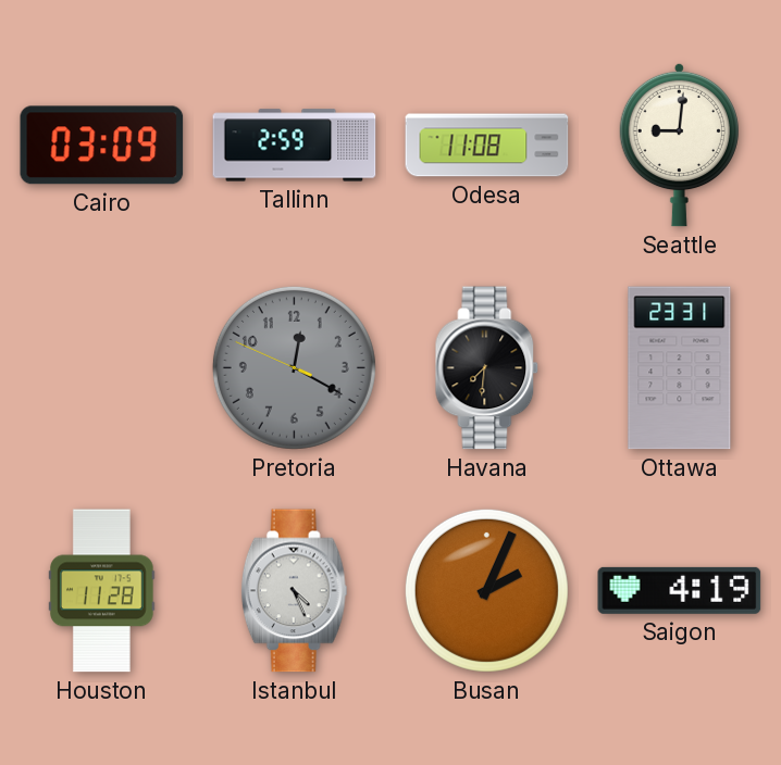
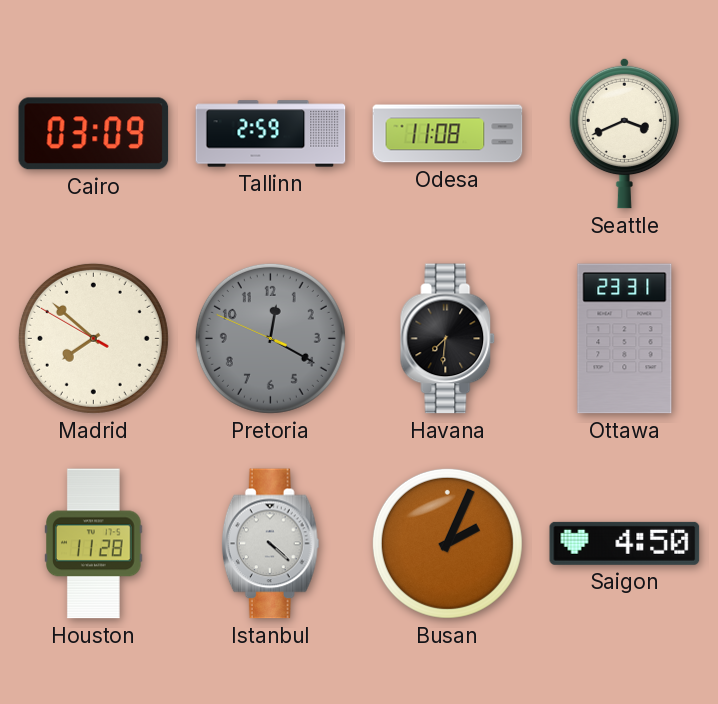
Seattle: 9:01 -> 3:41 (624, 133)
Madrid: none -> 7:51 (93, 338)
Istanbul: 4:26 -> 4:22 (270, 544)
Saigon: 4:19 -> 4:50 (625, 543)
